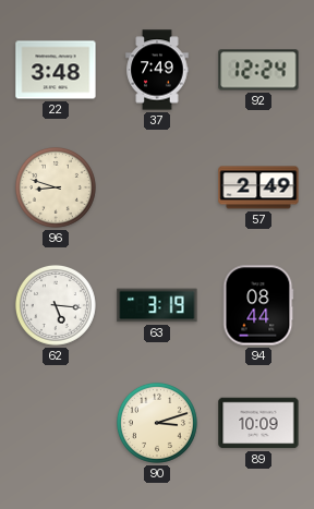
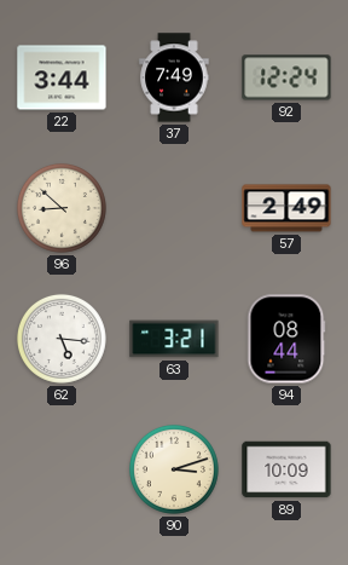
22: 3:48 -> 3:44 (62, 77)
96: 8:48 -> 8:52 (62, 208)
63: 3:19 -> 3:21 (174, 339)
